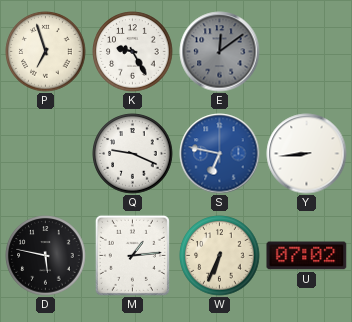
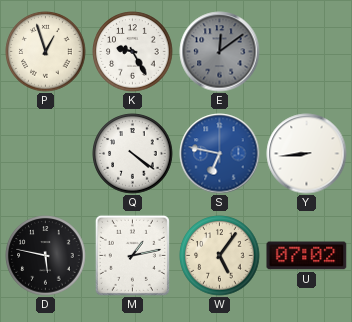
P: 6:57 -> 12:57 (46, 52)
Q: 9:19 -> 4:21 (133, 154)
M: 1:14 -> 1:13 (132, 255)
W: 6:34 -> 5:06 (220, 256)
